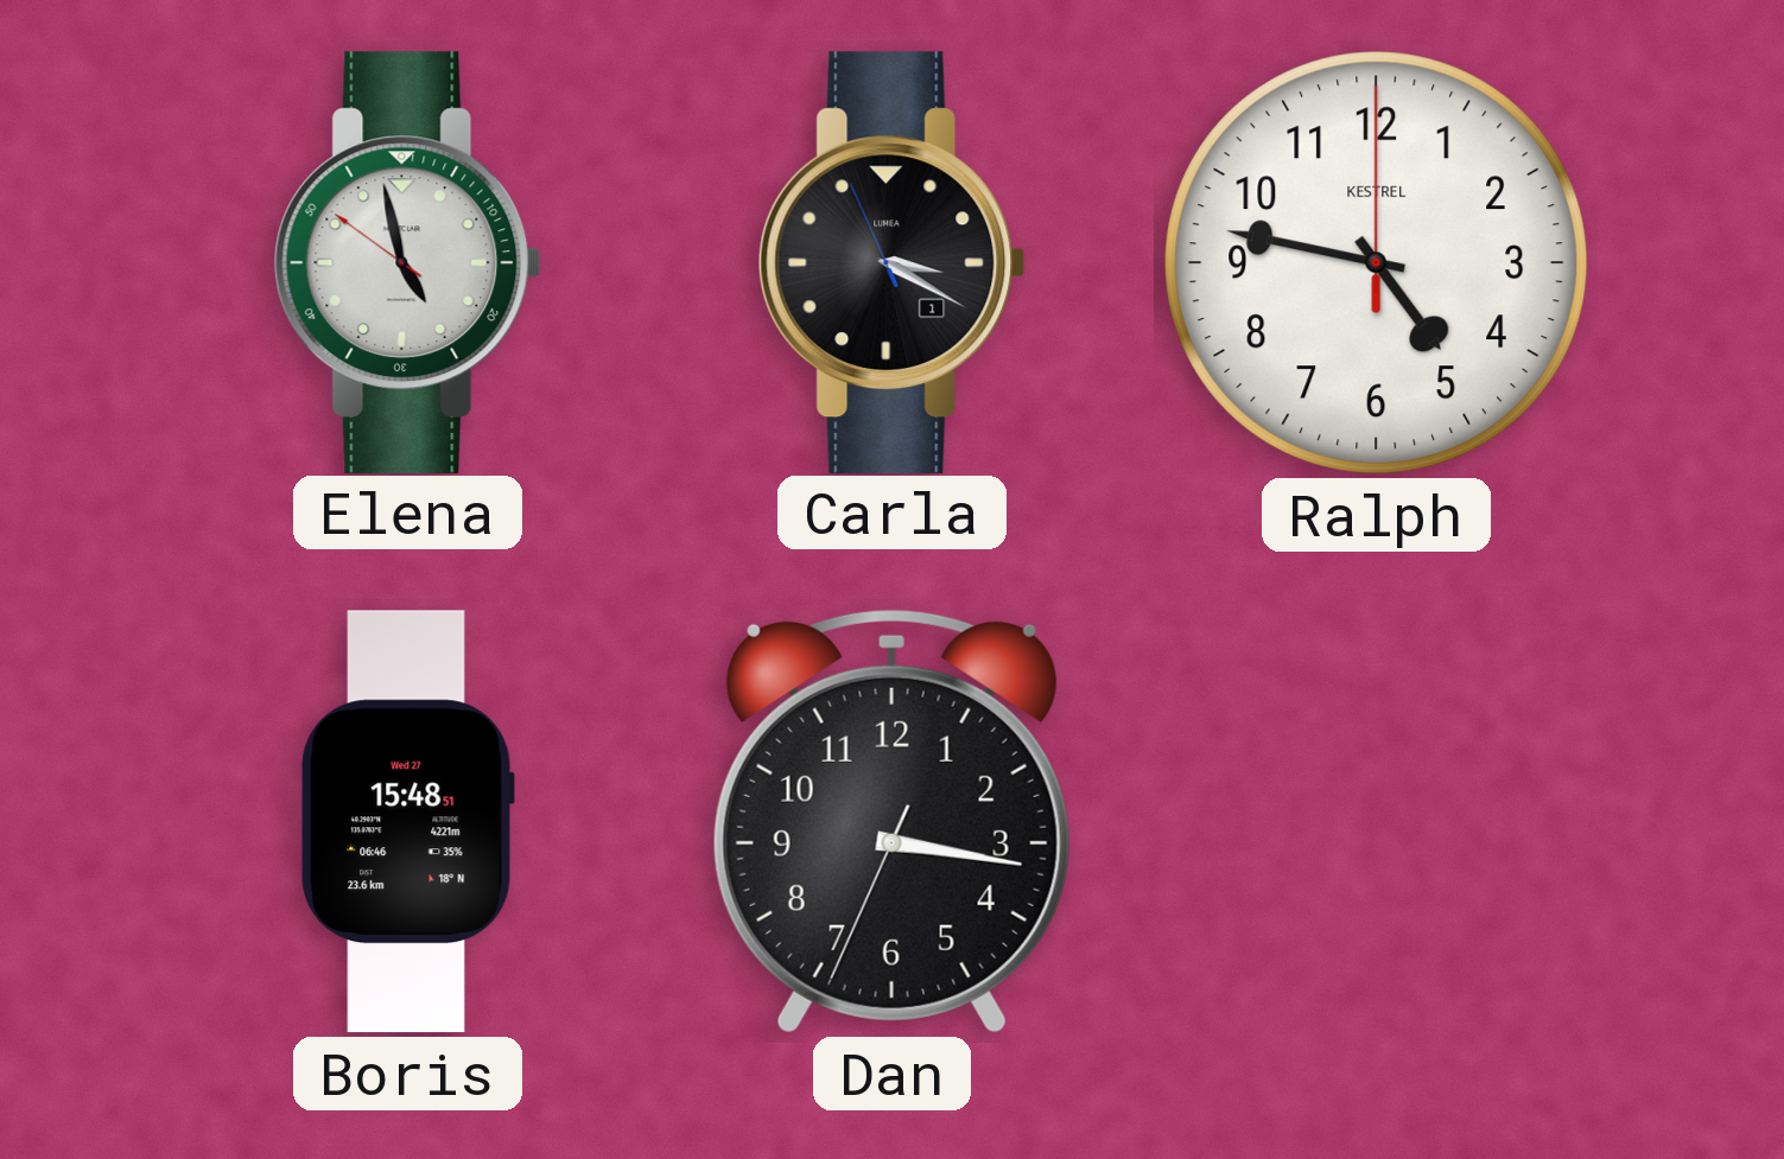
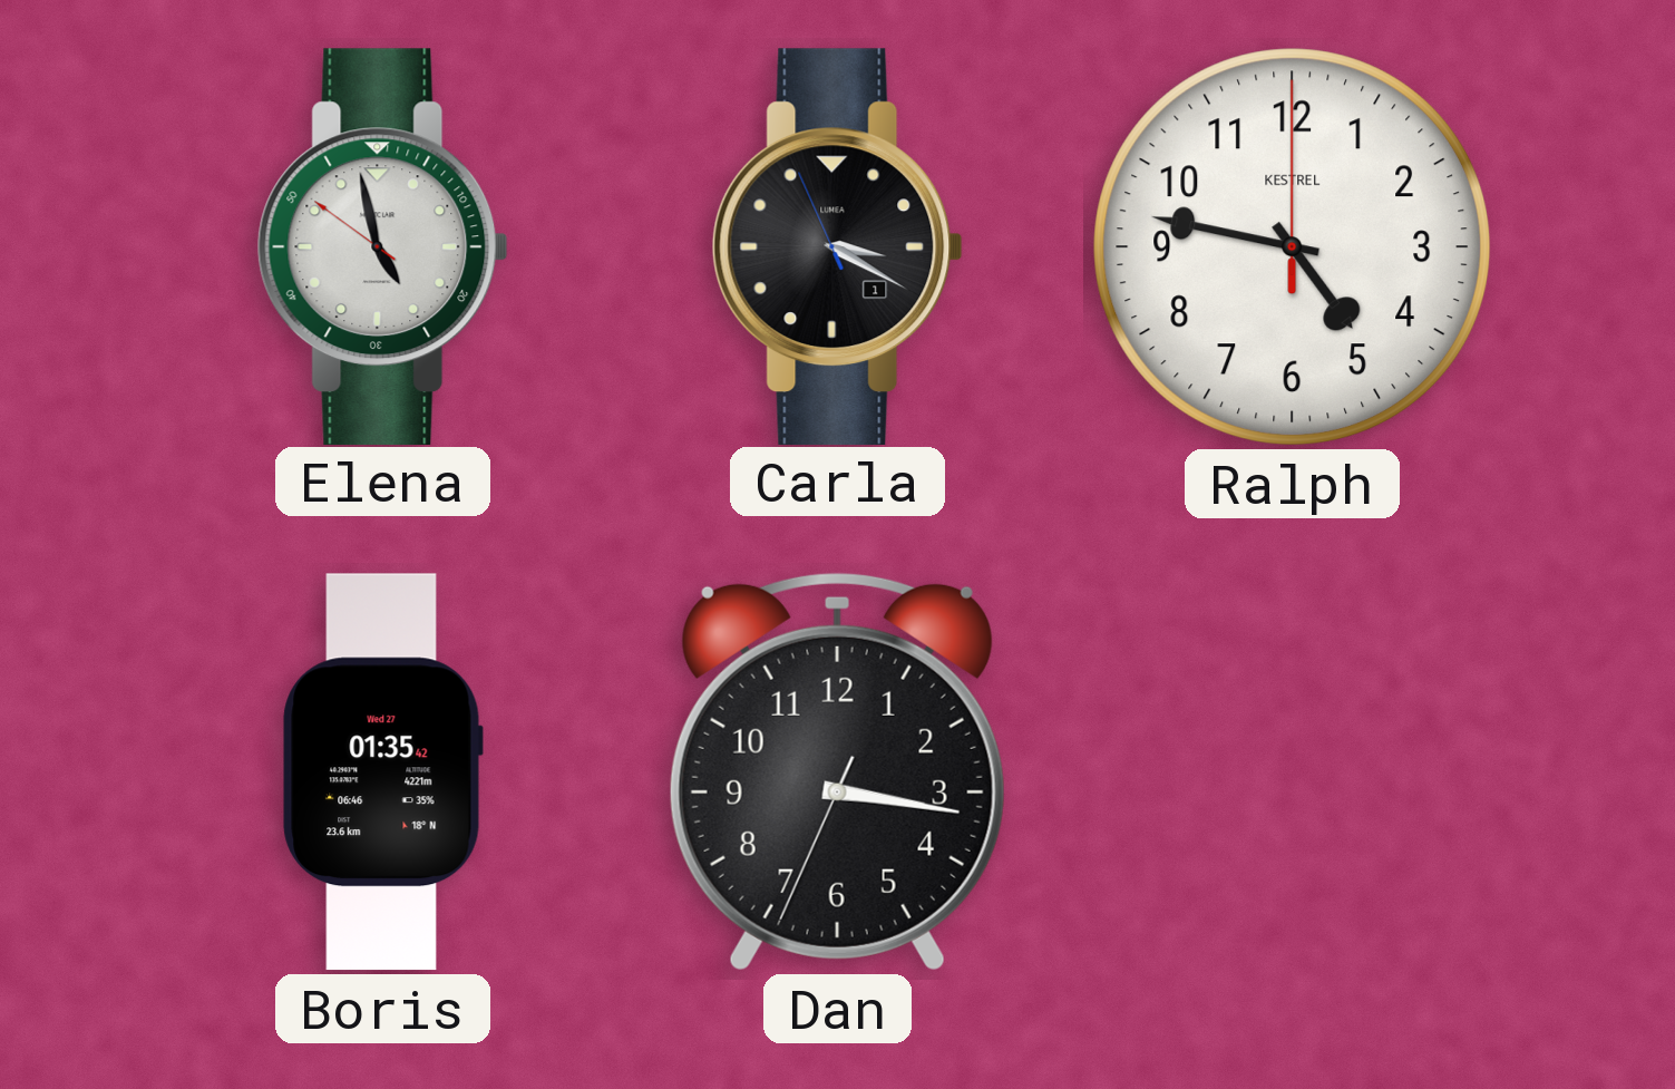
Boris: 15:48 -> 01:35 (382, 772)
